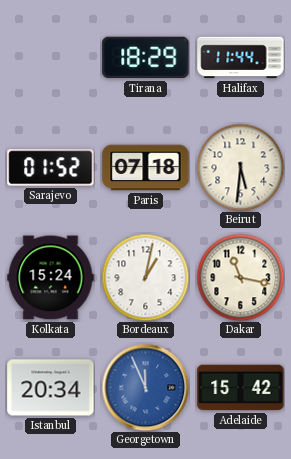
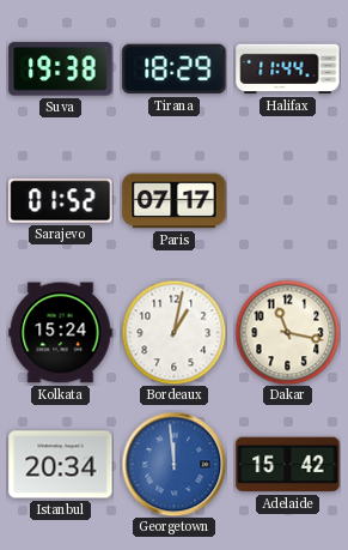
Suva: none -> 19:38 (61, 69)
Paris: 07:18 -> 07:17 (175, 201)
Beirut: 5:31 -> none (240, 167)
Georgetown: 11:56 -> 11:59 (173, 464)
